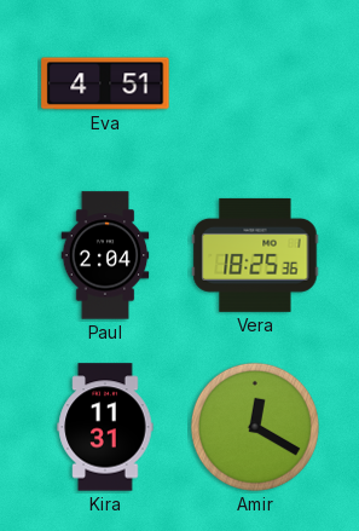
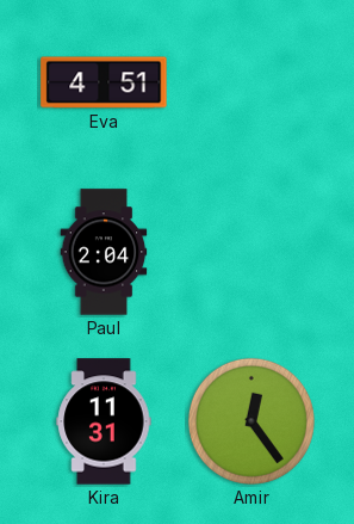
Vera: 18:25 -> none (255, 255)
Amir: 12:20 -> 12:24 (251, 421)
